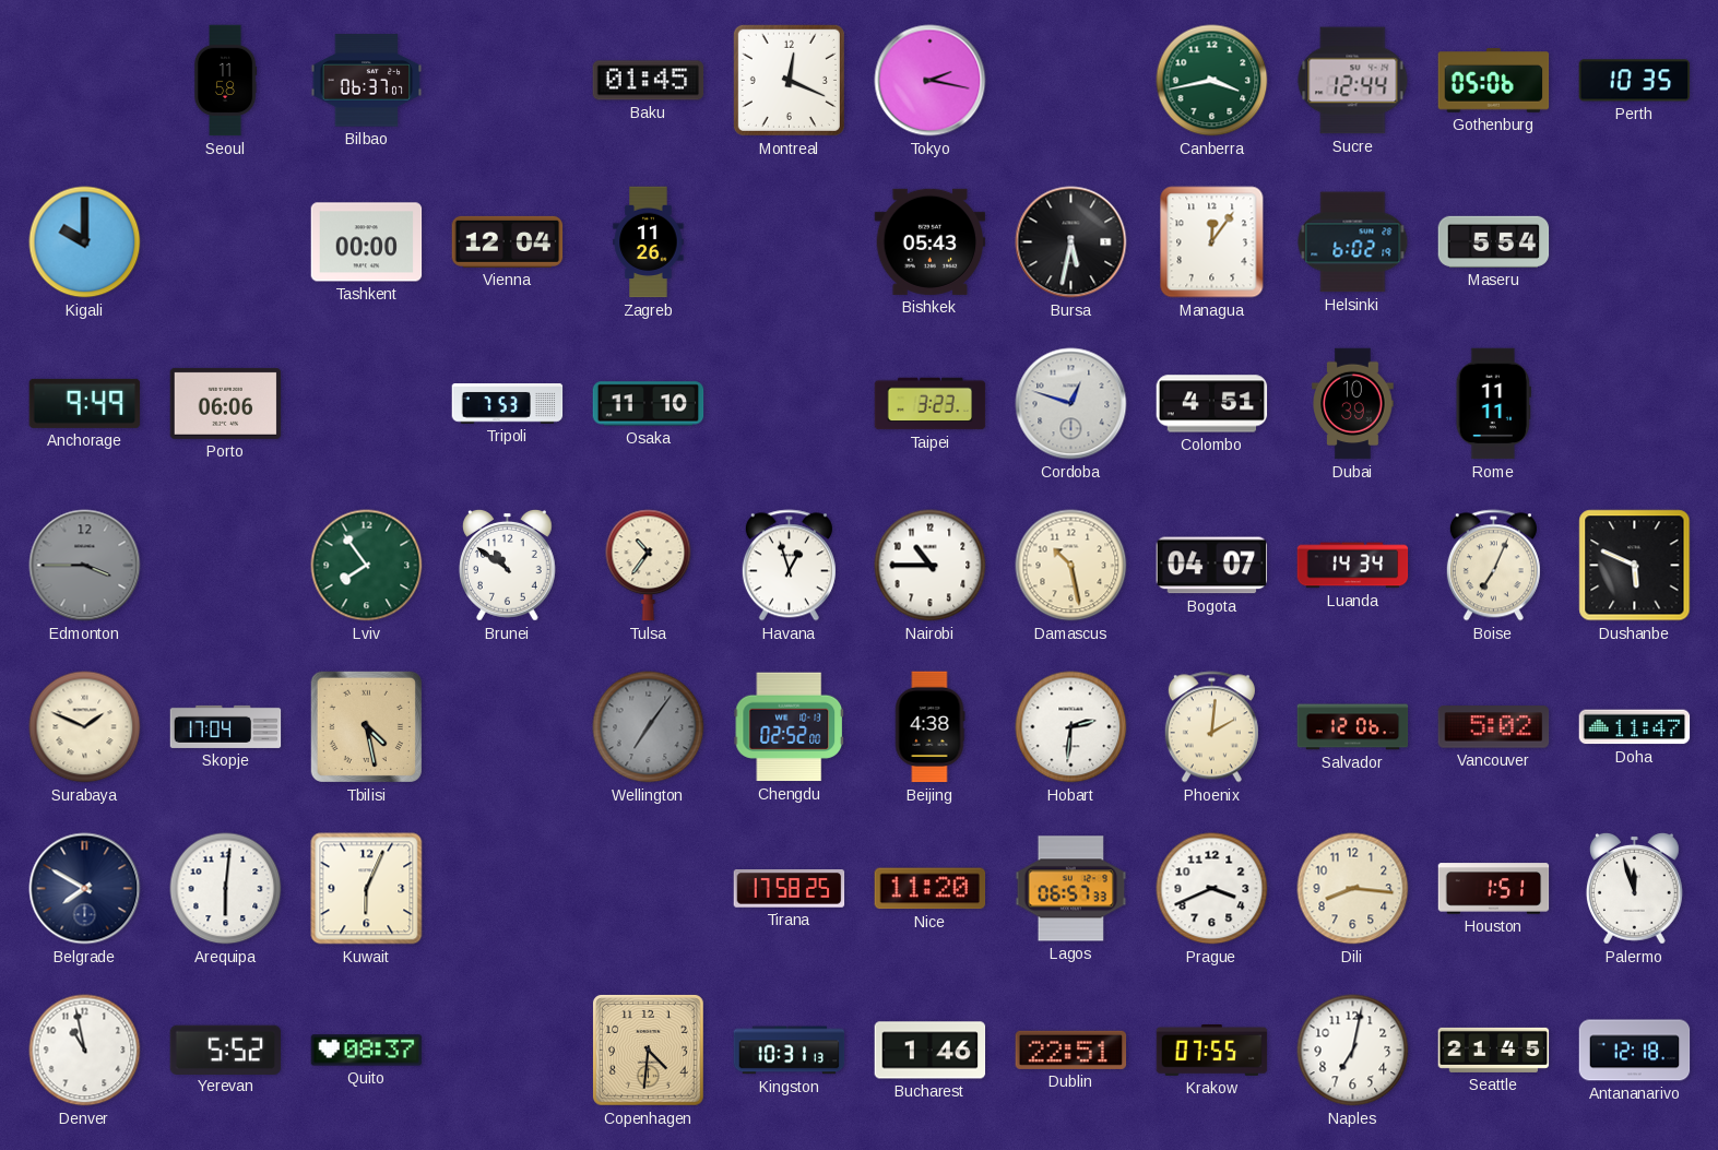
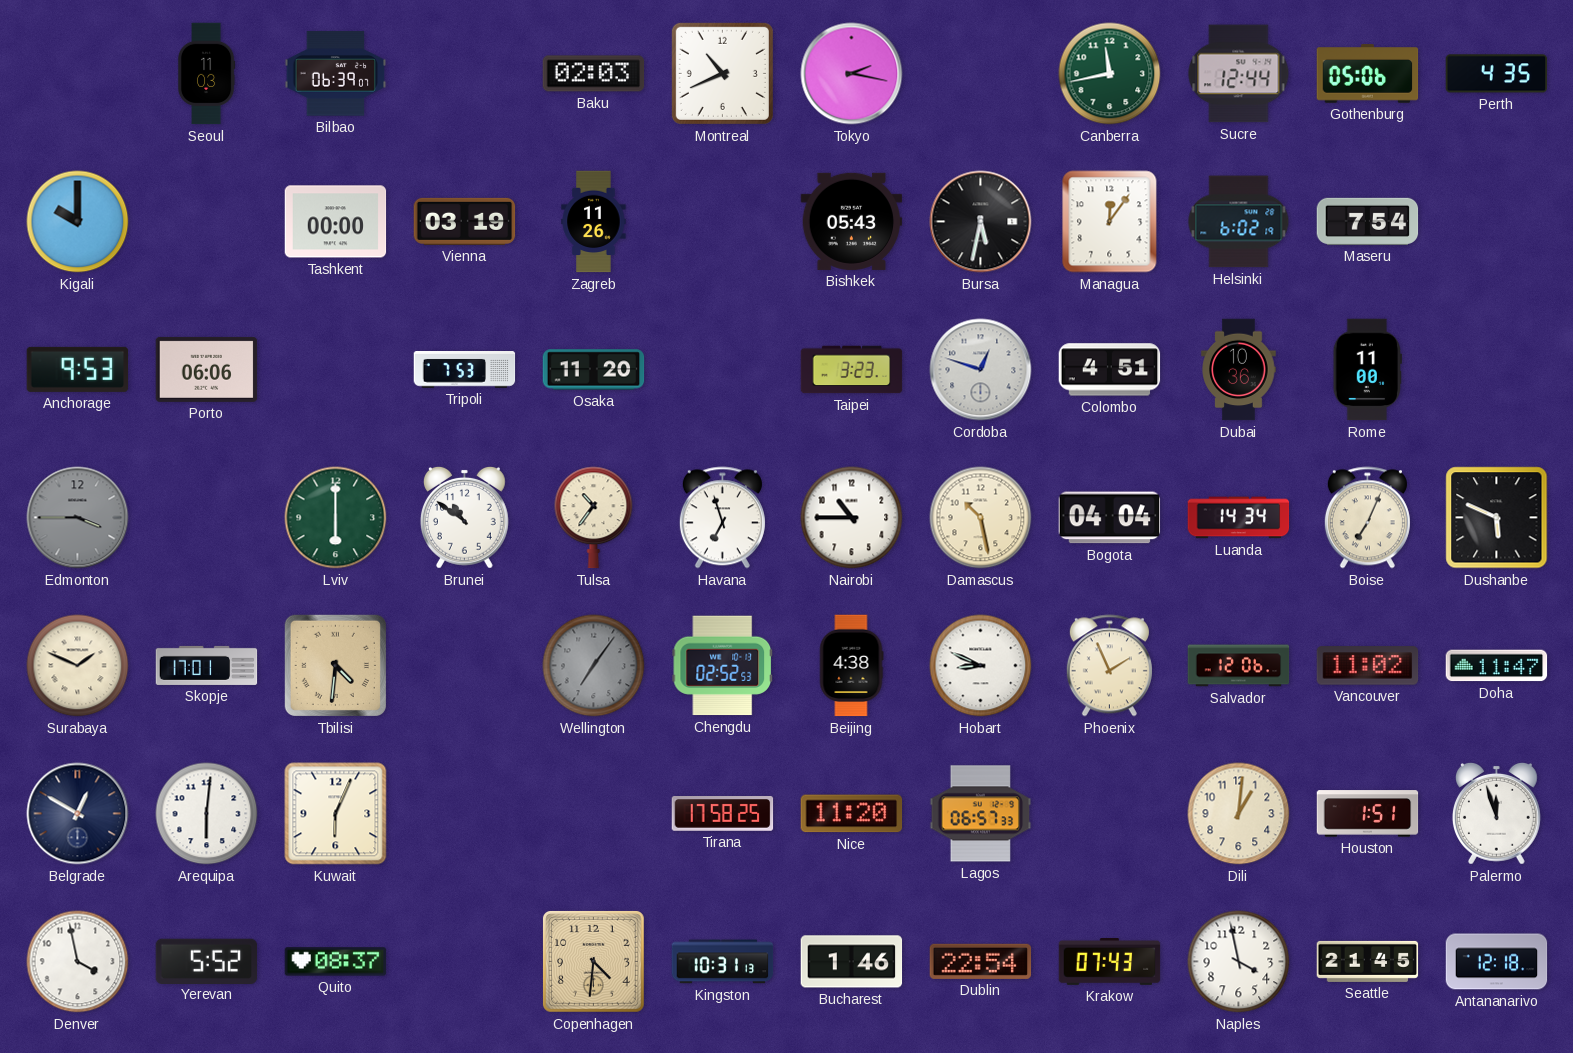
Seoul: 11:58 -> 11:03 (206, 74)
Bilbao: 06:37 -> 06:39 (336, 74)
Baku: 01:45 -> 02:03 (594, 74)
Montreal: 12:19 -> 10:41 (722, 73)
Canberra: 3:43 -> 11:43 (1110, 74)
Perth: 10:35 -> 4:35 (1497, 74)
Vienna: 12:04 -> 03:19 (465, 221)
Maseru: 5:54 -> 7:54 (1368, 221)
Anchorage: 9:49 -> 9:53 (78, 369)
Osaka: 11:10 -> 11:20 (594, 370)
Dubai: 10:39 -> 10:36 (1239, 370)
Rome: 11:11 -> 11:00 (1367, 370)
Lviv: 7:54 -> 6:00 (336, 518)
Havana: 12:57 -> 6:57 (722, 518)
Bogota: 04:07 -> 04:04 (1110, 518)
Skopje: 17:04 -> 17:01 (207, 665)
Tbilisi: 4:28 -> 4:31 (335, 665)
Chengdu: 02:52:00 -> 02:52:53 (723, 666)
Hobart: 2:31 -> 8:49 (981, 666)
Phoenix: 2:01 -> 1:56 (1109, 666)
Vancouver: 5:02 -> 11:02 (1368, 666)
Belgrade: 7:50 -> 12:50 (78, 814)
Prague: 3:41 -> none (1212, 889)
Dili: 8:16 -> 1:01 (1239, 814)
Denver: 10:58 -> 3:58 (78, 962)
Dublin: 22:51 -> 22:54 (981, 961)
Krakow: 07:55 -> 07:43 (1110, 962)
Naples: 7:02 -> 3:58 (1239, 962)
